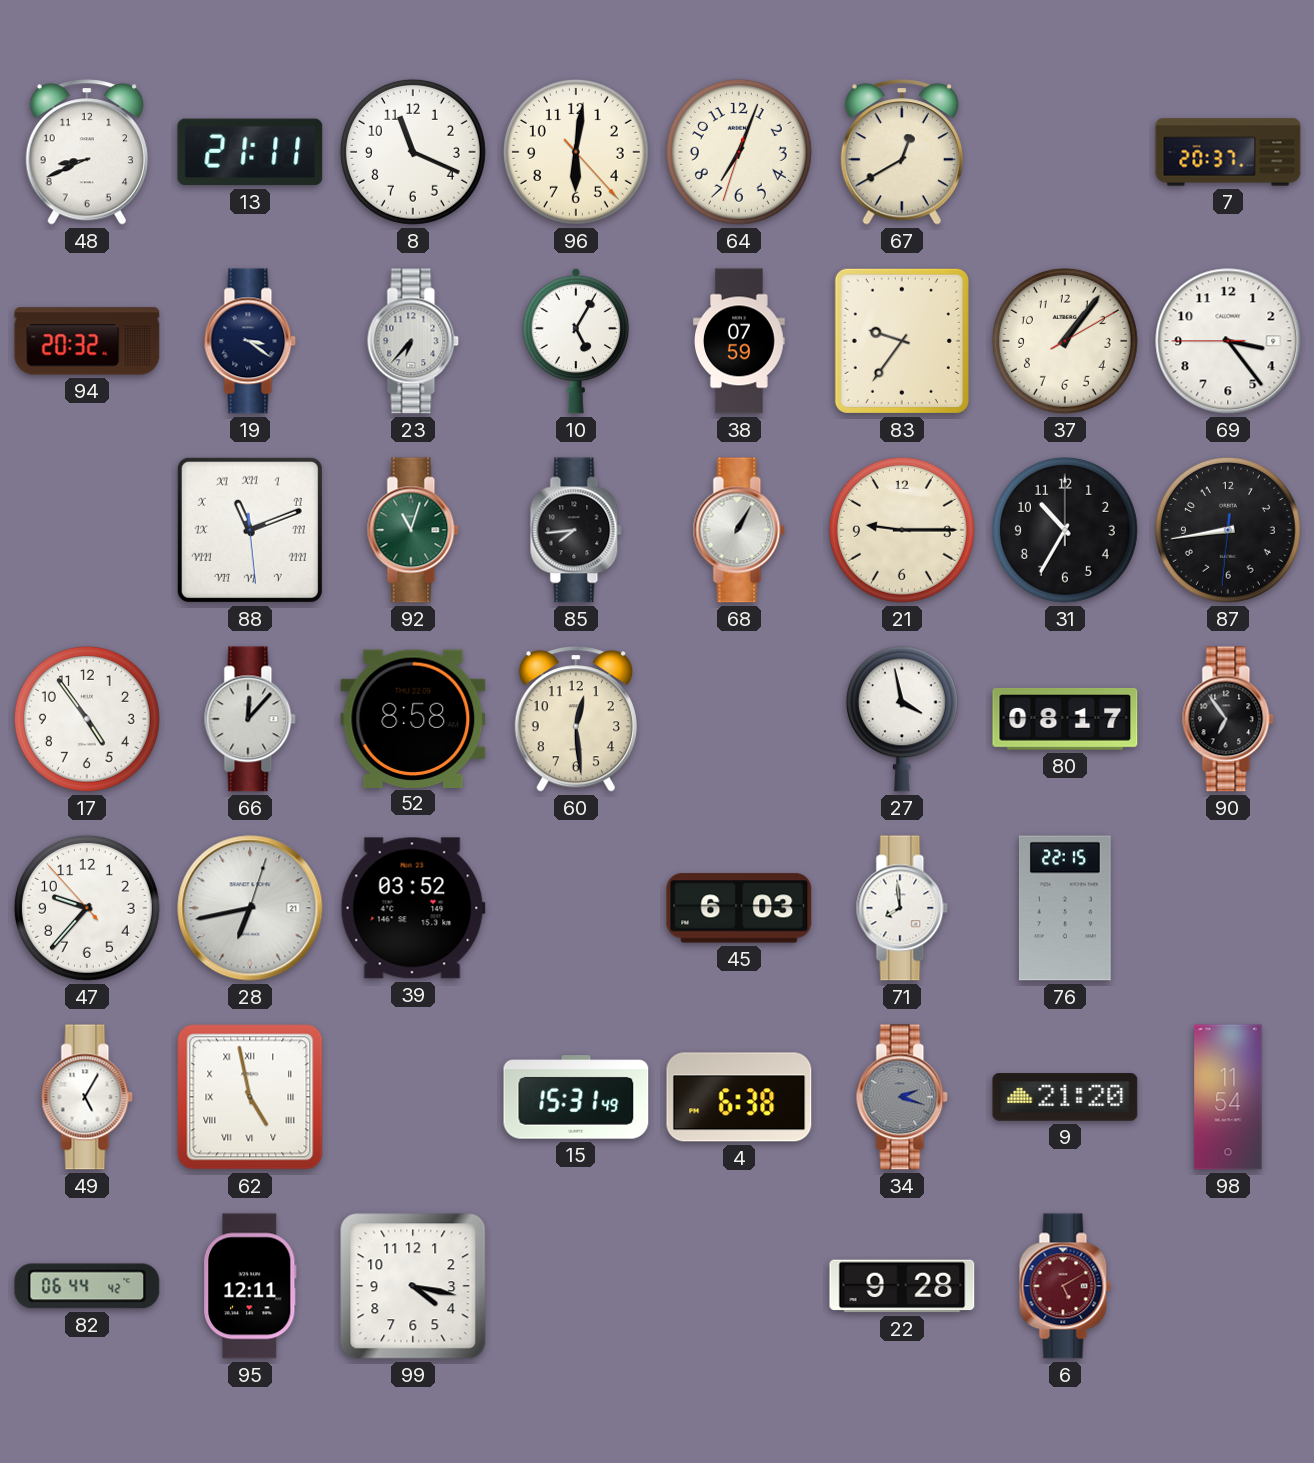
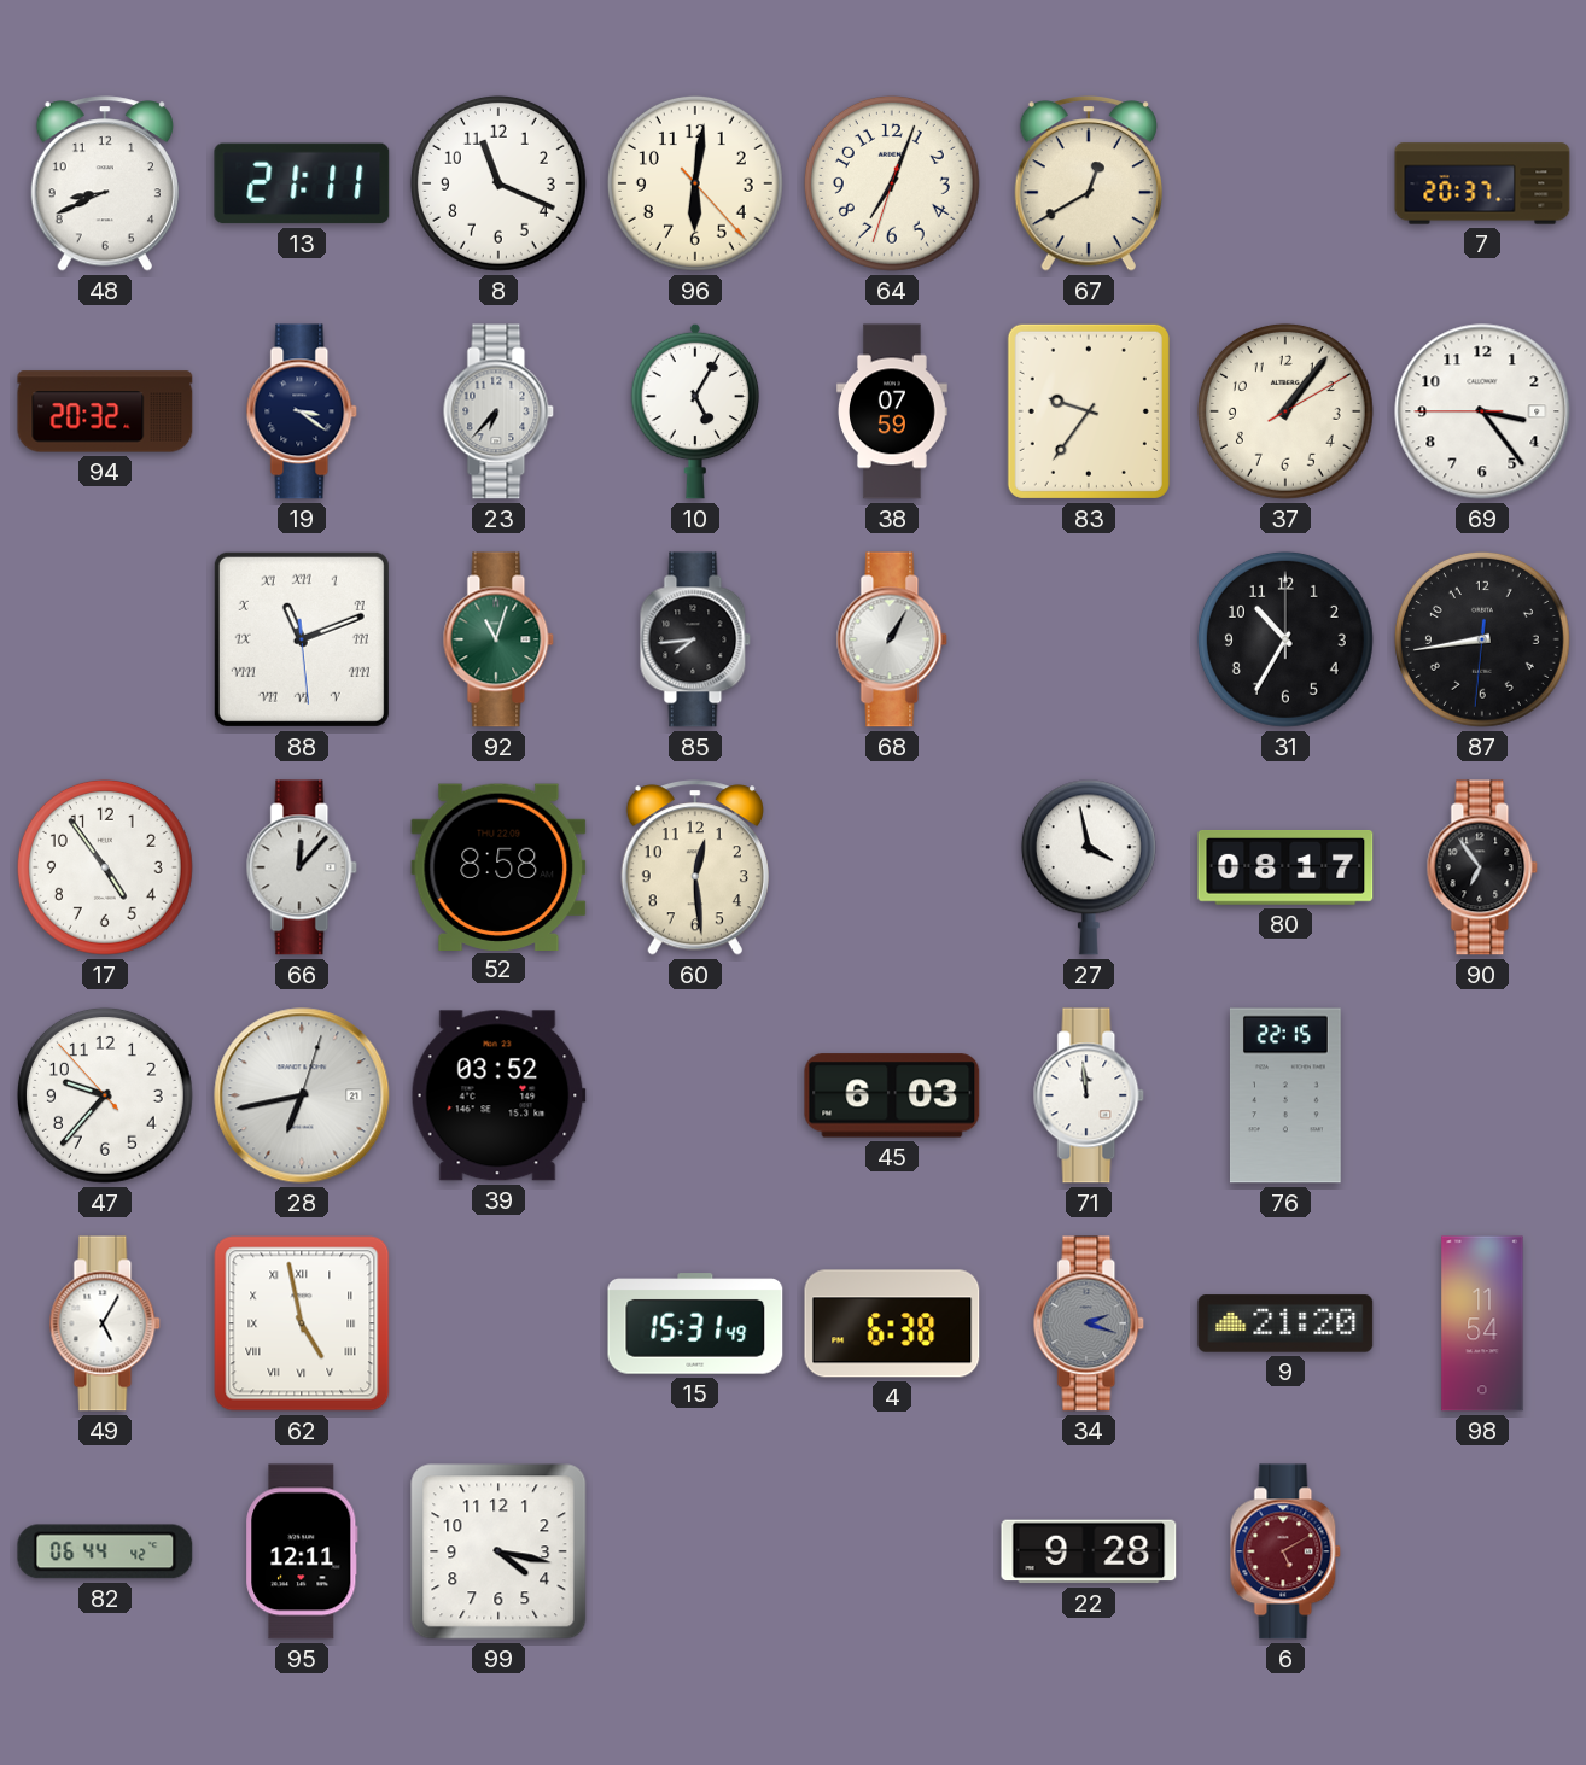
21: 9:15 -> none (902, 530)
71: 7:59 -> 11:59 (1089, 1095)
